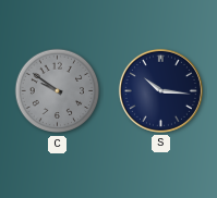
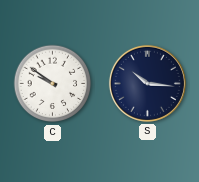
C dial: grey -> white (53, 84)
